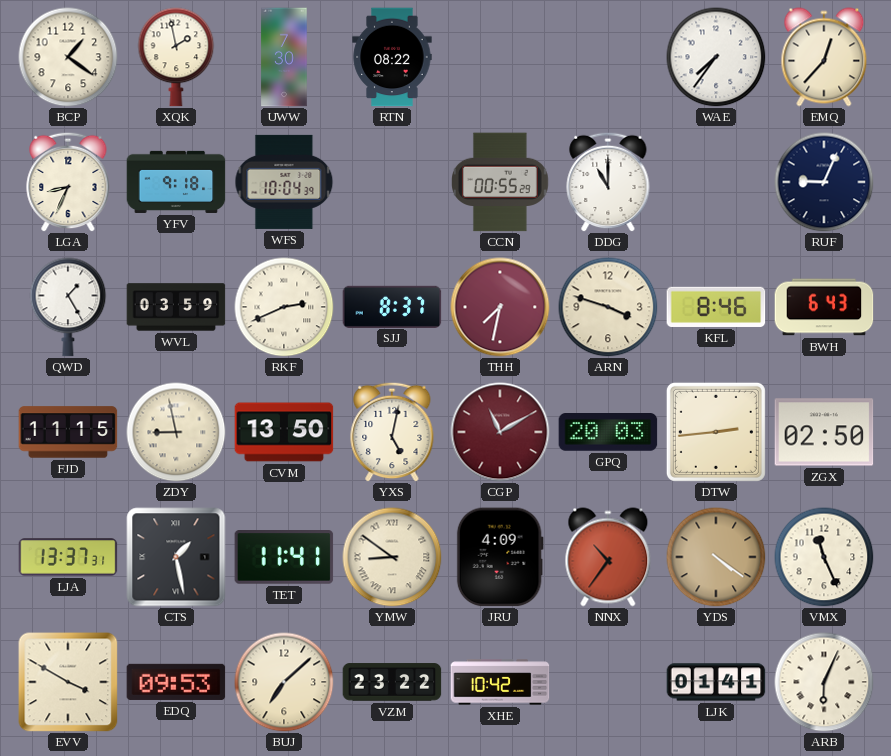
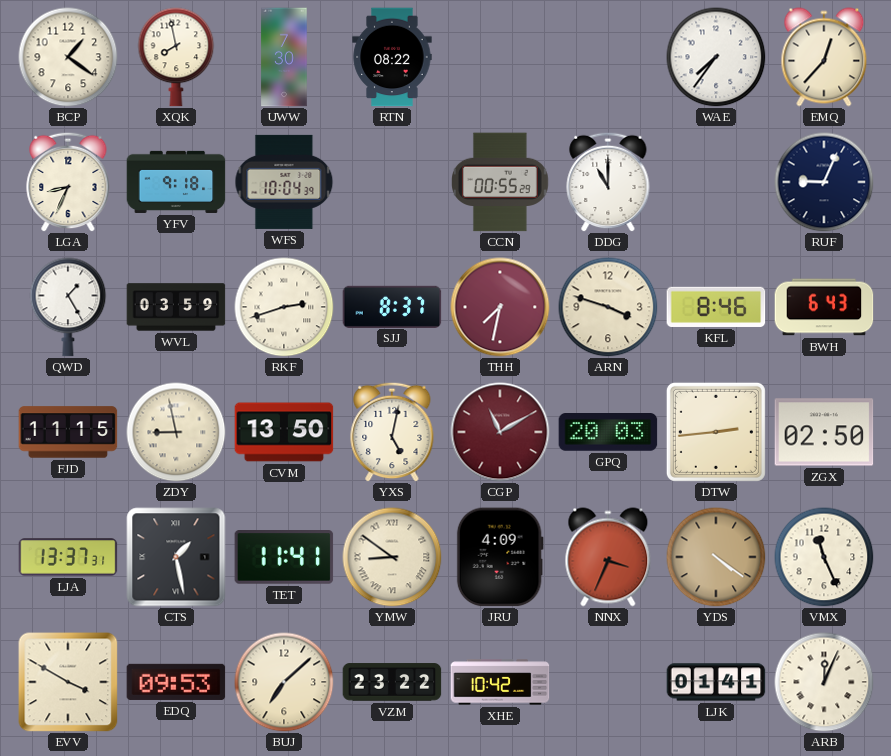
XQK: 1:58 -> 7:58 (176, 57)
RKF: 2:41 -> 2:42 (284, 307)
NNX: 10:36 -> 3:34 (608, 557)
ARB: 6:04 -> 12:04 (824, 682)
